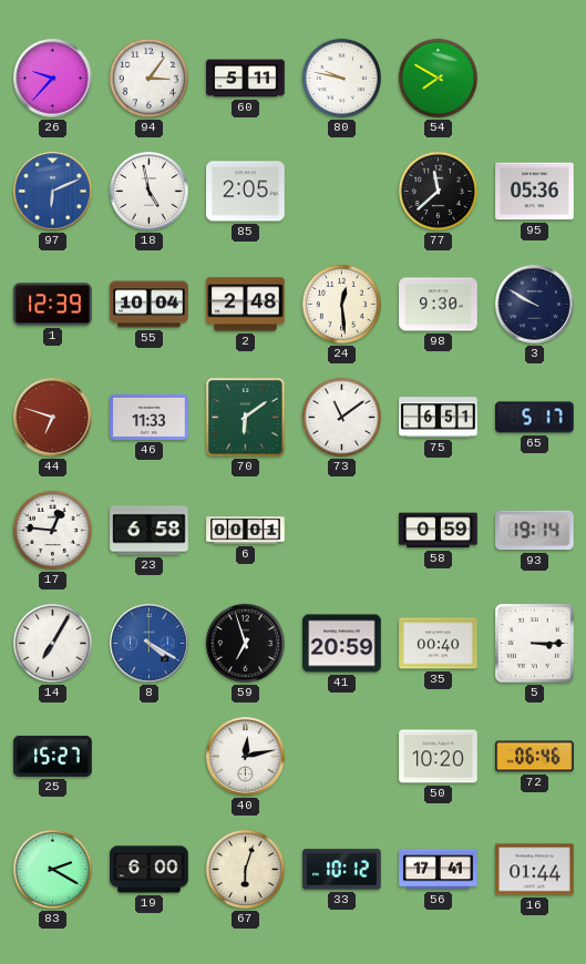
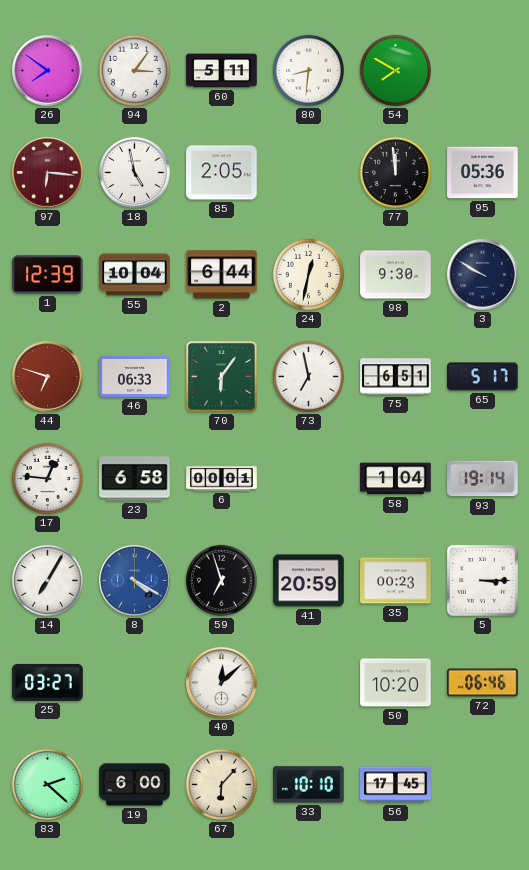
26: 9:37 -> 7:51 (48, 71)
80: 9:47 -> 8:31 (308, 70)
97: 6:11 -> 6:16 (48, 173)
97 dial: blue -> burgundy (48, 173)
77: 11:38 -> 11:59 (395, 172)
2: 2:48 -> 6:44 (222, 275)
24: 12:29 -> 12:32 (308, 274)
46: 11:33 -> 06:33 (135, 376)
70: 6:09 -> 6:06 (221, 376)
73: 11:09 -> 6:58 (308, 376)
58: 0:59 -> 1:04 (396, 479)
35: 00:40 -> 00:23 (396, 581)
25: 15:27 -> 03:27 (48, 682)
40: 12:13 -> 12:08 (222, 683)
83: 2:20 -> 2:22 (47, 784)
67: 6:03 -> 6:07 (221, 784)
33: 10:12 -> 10:10 (309, 785)
56: 17:41 -> 17:45 (396, 785)
16: 01:44 -> none (535, 870)
